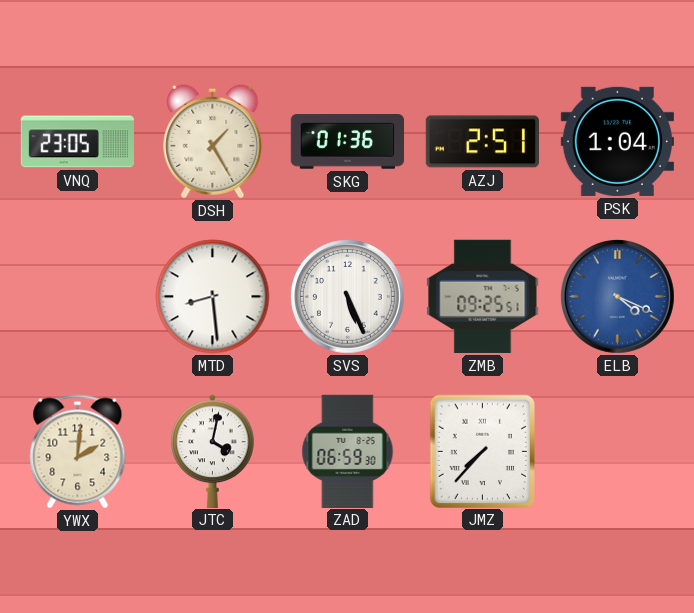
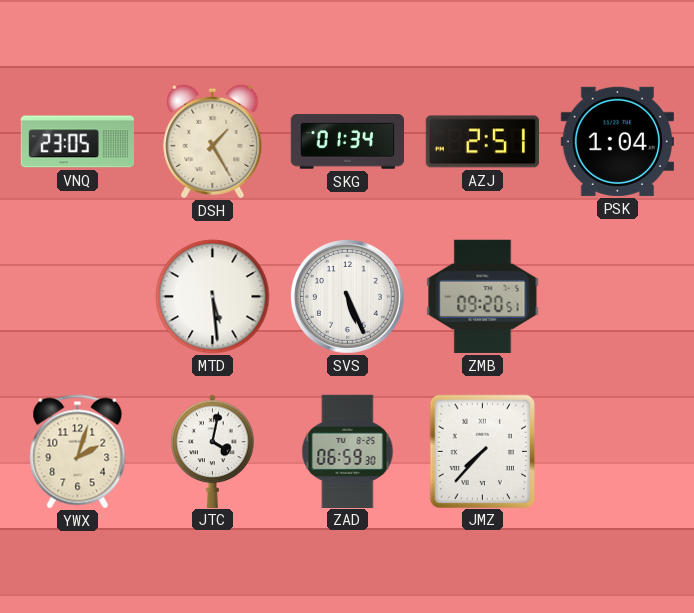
SKG: 01:36 -> 01:34 (347, 142)
MTD: 8:29 -> 5:29 (213, 297)
ZMB: 09:25 -> 09:20 (483, 296)
ELB: 4:19 -> none (617, 296)
YWX: 2:01 -> 2:03 (78, 452)
